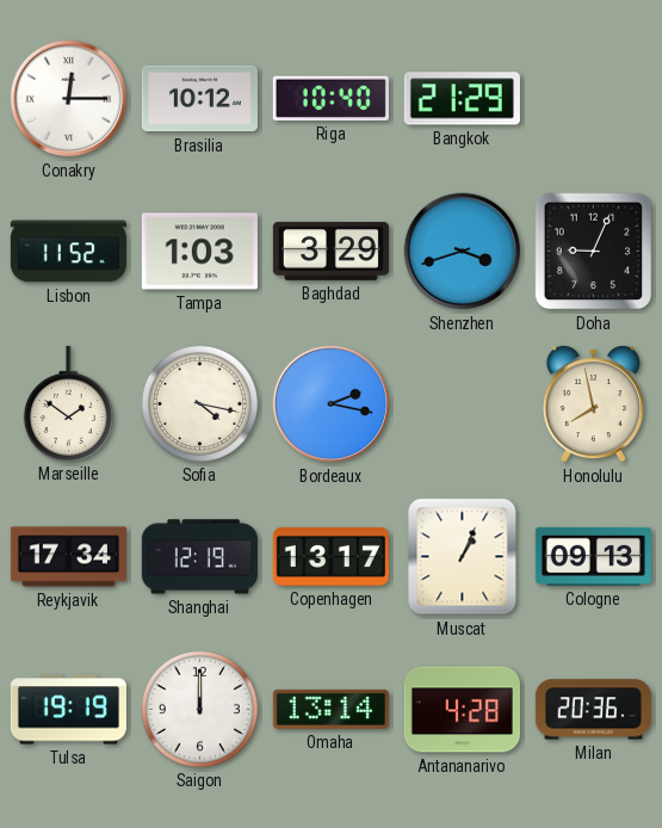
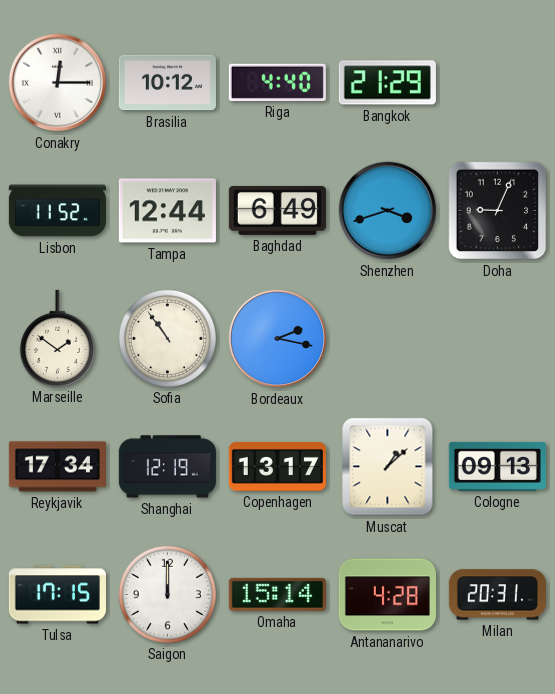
Riga: 10:40 -> 4:40 (277, 82)
Tampa: 1:03 -> 12:44 (167, 211)
Baghdad: 3:29 -> 6:49 (277, 210)
Sofia: 4:17 -> 10:54 (167, 338)
Honolulu: 7:58 -> none (593, 403)
Muscat: 1:04 -> 1:08 (388, 467)
Tulsa: 19:19 -> 17:15 (57, 595)
Omaha: 13:14 -> 15:14 (277, 594)
Milan: 20:36 -> 20:31 (497, 595)
